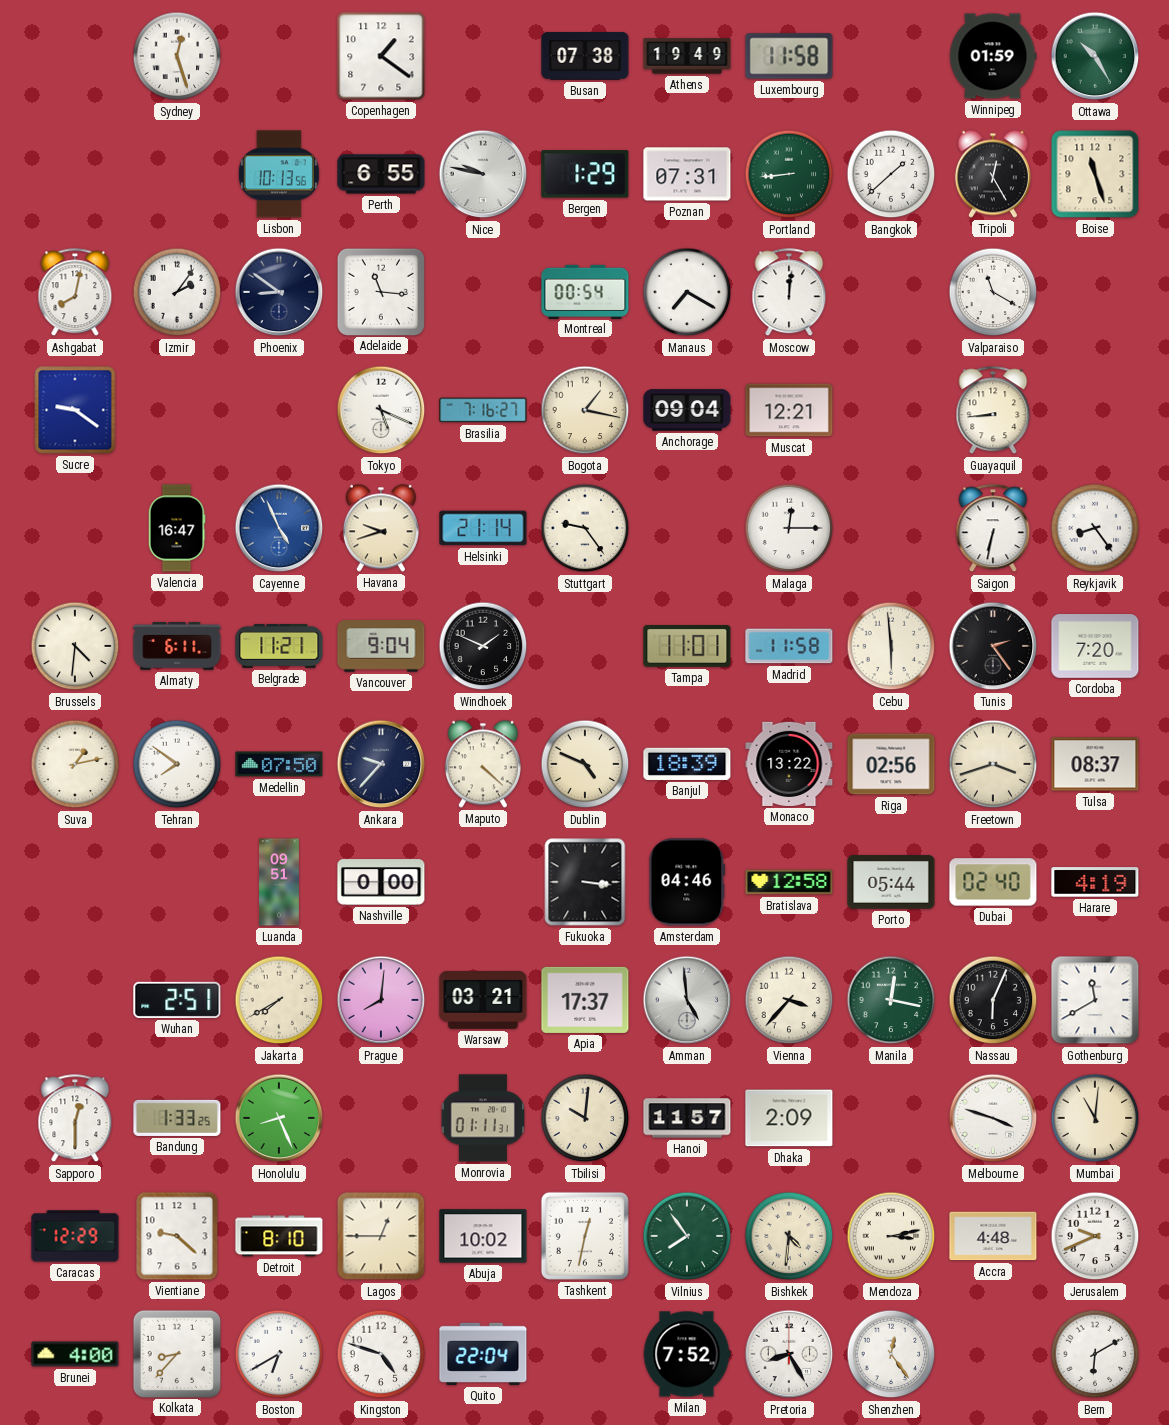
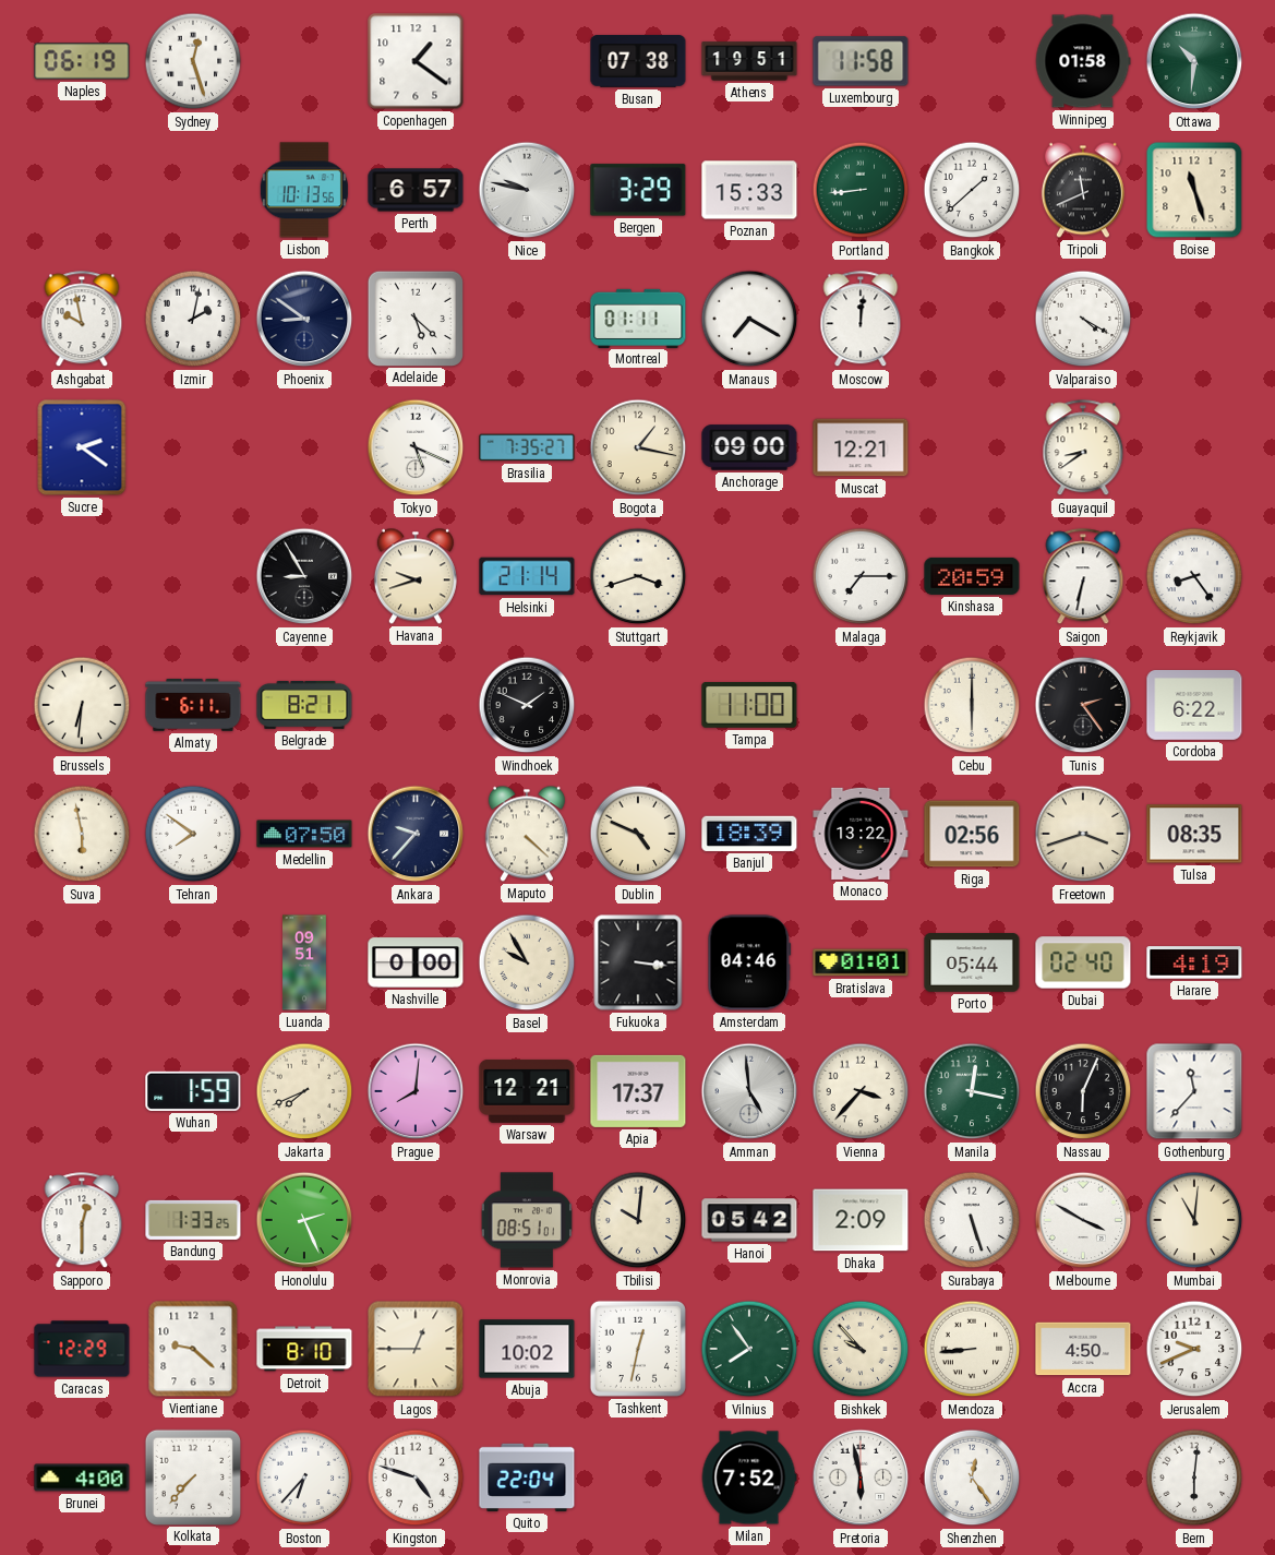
Naples: none -> 06:19 (82, 61)
Athens: 19:49 -> 19:51 (749, 61)
Winnipeg: 01:59 -> 01:58 (1083, 61)
Ottawa: 10:25 -> 10:31 (1194, 61)
Perth: 6:55 -> 6:57 (416, 190)
Bergen: 1:29 -> 3:29 (638, 190)
Poznan: 07:31 -> 15:33 (749, 190)
Tripoli: 12:25 -> 11:41 (1083, 190)
Ashgabat: 8:02 -> 9:58 (82, 320)
Izmir: 2:06 -> 2:02 (193, 319)
Adelaide: 11:16 -> 5:22 (414, 318)
Montreal: 00:54 -> 01:11 (638, 318)
Valparaiso: 11:20 -> 4:20 (1083, 319)
Sucre: 9:21 -> 2:21 (82, 447)
Brasilia: 7:16 -> 7:35 (527, 447)
Anchorage: 09:04 -> 09:00 (749, 447)
Guayaquil: 8:44 -> 8:39 (1083, 448)
Valencia: 16:47 -> none (177, 528)
Cayenne: 4:56 -> 8:55 (304, 576)
Cayenne dial: blue -> black (304, 576)
Stuttgart: 9:24 -> 3:42 (638, 576)
Malaga: 12:15 -> 7:15 (861, 576)
Kinshasa: none -> 20:59 (972, 576)
Brussels: 4:31 -> 6:31 (82, 705)
Belgrade: 11:21 -> 8:21 (304, 705)
Vancouver: 9:04 -> none (381, 646)
Tampa: 11:01 -> 11:00 (749, 705)
Madrid: 11:58 -> none (789, 646)
Cebu: 5:59 -> 6:00 (972, 705)
Cordoba: 7:20 -> 6:22 (1194, 706)
Suva: 1:13 -> 5:58 (82, 834)
Tulsa: 08:37 -> 08:35 (1194, 834)
Basel: none -> 9:55 (527, 962)
Bratislava: 12:58 -> 01:01 (861, 962)
Wuhan: 2:51 -> 1:59 (193, 1091)
Jakarta: 7:40 -> 7:41 (304, 1091)
Warsaw: 03:21 -> 12:21 (527, 1091)
Gothenburg: 11:40 -> 11:37 (1194, 1091)
Honolulu: 8:26 -> 2:26 (304, 1220)
Monrovia: 01:11 -> 08:51 (527, 1220)
Hanoi: 11:57 -> 05:42 (749, 1220)
Surabaya: none -> 5:27 (972, 1220)
Melbourne: 3:48 -> 3:50 (1083, 1220)
Bishkek: 4:31 -> 9:53 (861, 1349)
Mendoza: 3:13 -> 8:44 (972, 1349)
Accra: 4:48 -> 4:50 (1083, 1349)
Kolkata: 8:37 -> 7:37 (192, 1476)
Boston: 6:40 -> 6:37 (304, 1478)
Pretoria: 8:25 -> 5:58 (861, 1478)
Bern: 6:10 -> 6:01 (1194, 1478)
